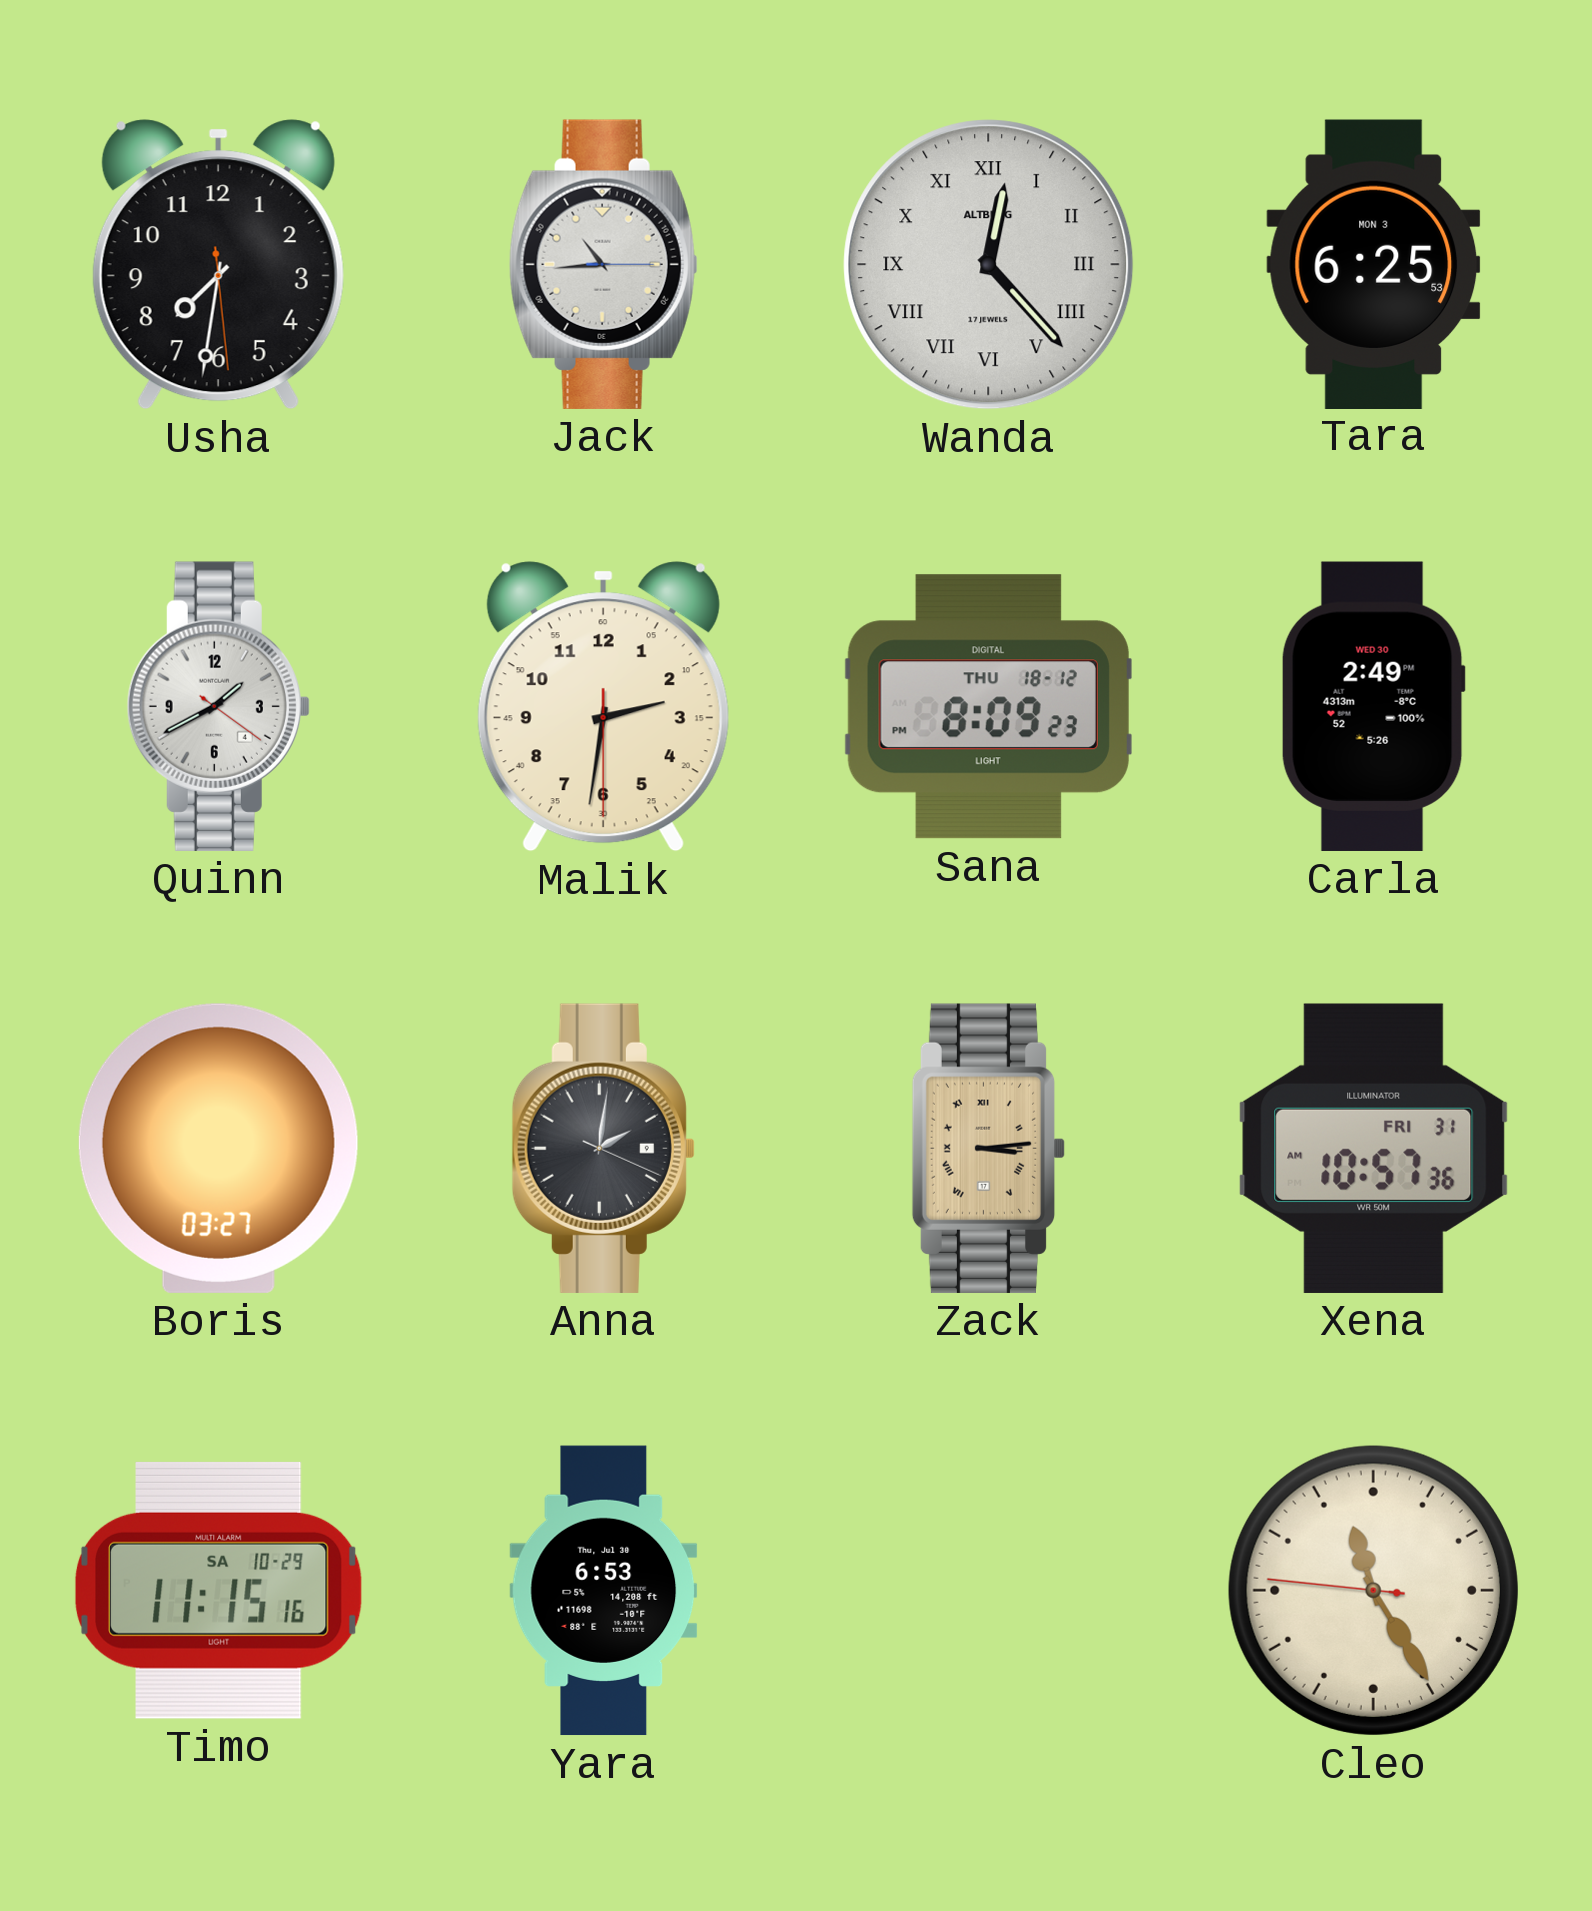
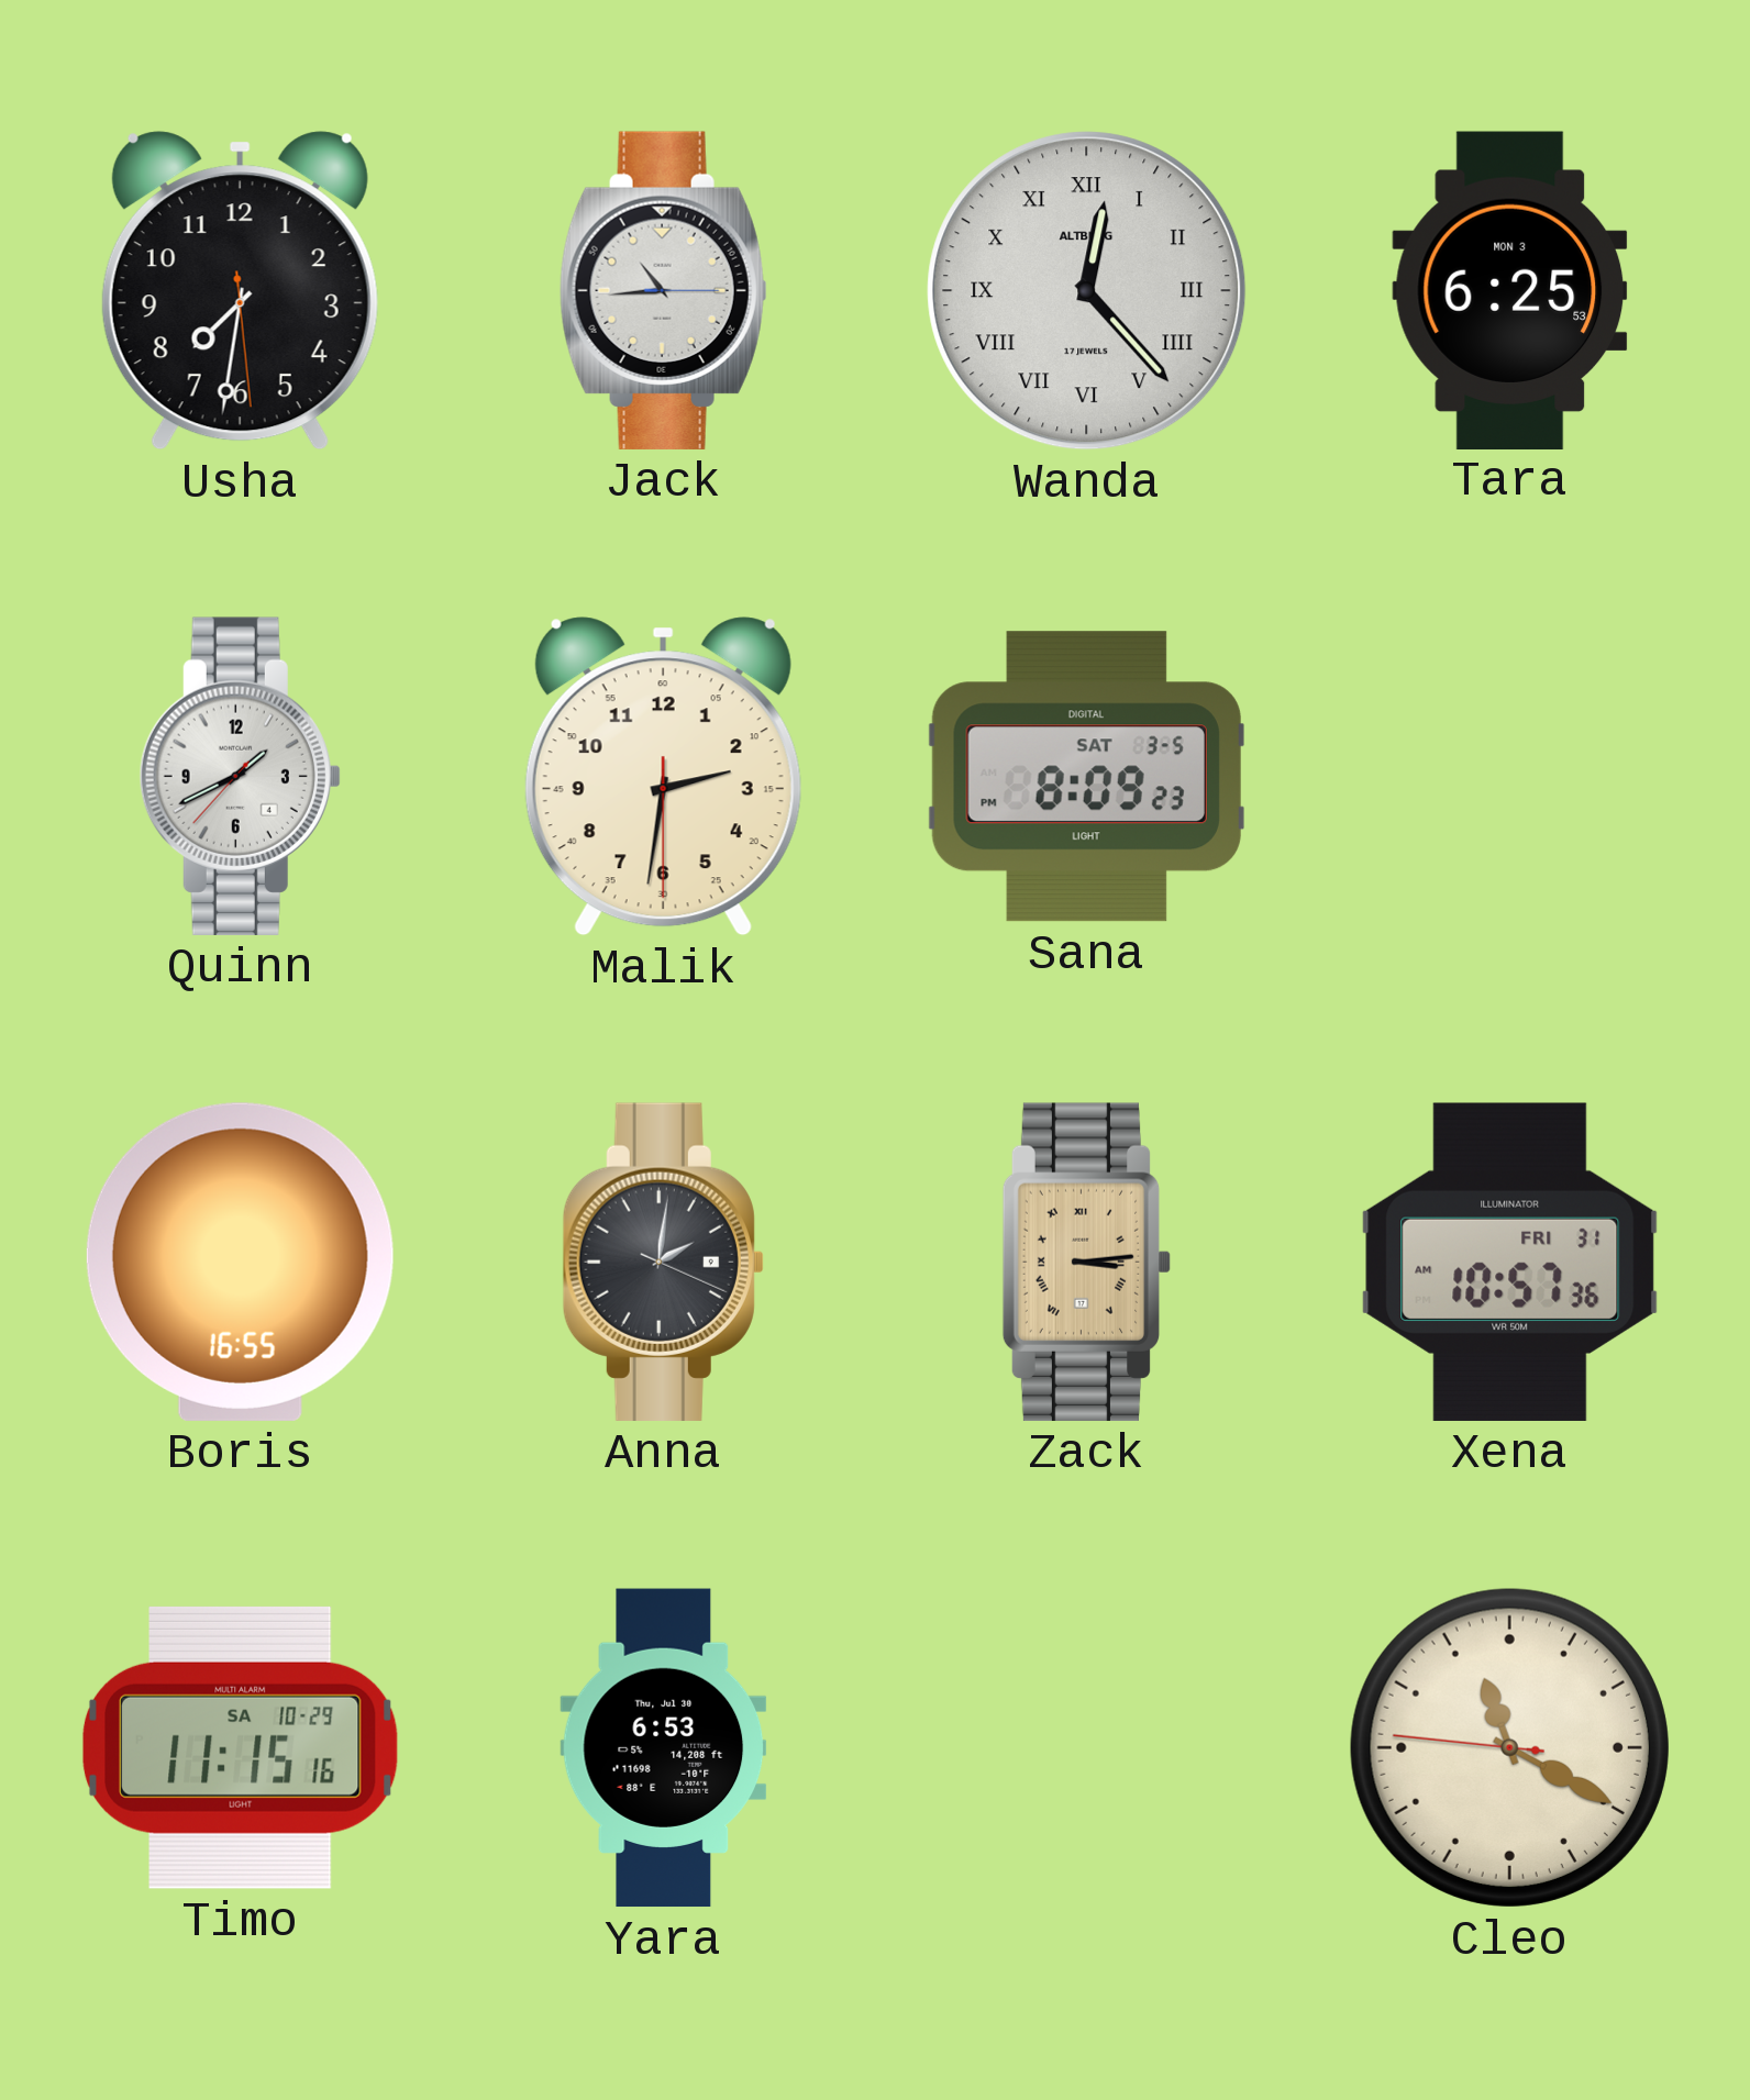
Quinn: 1:40:21 -> 1:40:37 (240, 776)
Sana date: THU 18-12 -> SAT 3-5 (1086, 777)
Carla: 2:49 -> none (1373, 706)
Boris: 03:27 -> 16:55 (240, 1262)
Cleo: 11:24 -> 11:19 (1509, 1747)
